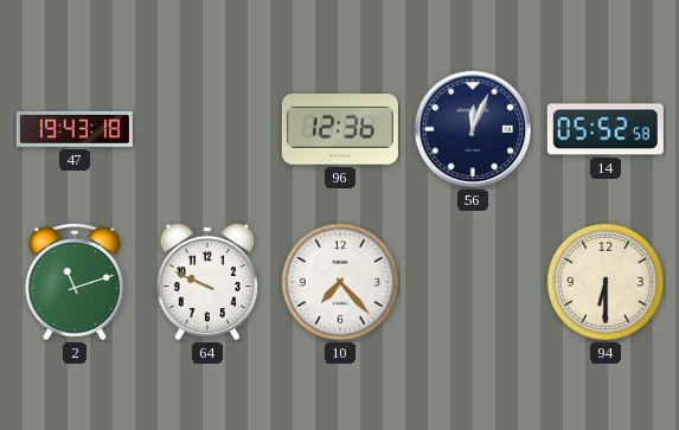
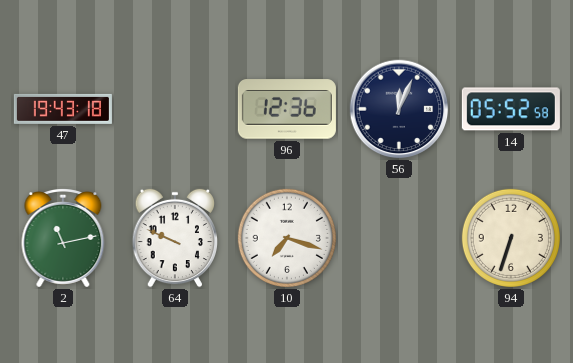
2: 11:12 -> 11:13 (63, 239)
10: 7:23 -> 7:18 (287, 238)
94: 6:30 -> 6:33 (511, 238)
